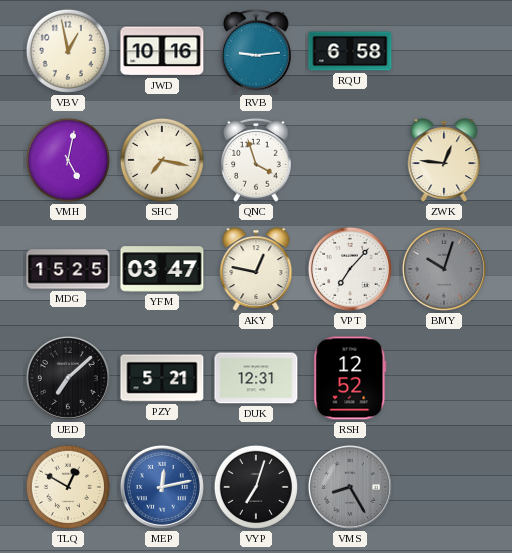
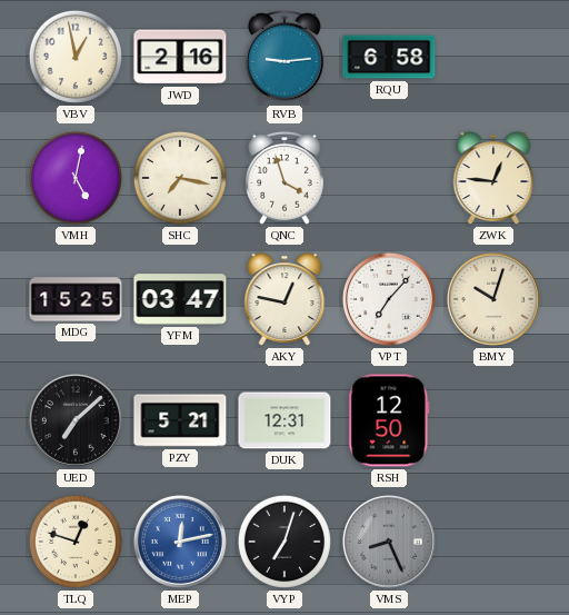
JWD: 10:16 -> 2:16 (180, 57)
BMY dial: grey -> cream (493, 299)
RSH: 12:52 -> 12:50 (389, 420)
TLQ: 12:50 -> 12:48 (76, 542)
VMS: 8:25 -> 8:26 (389, 542)
